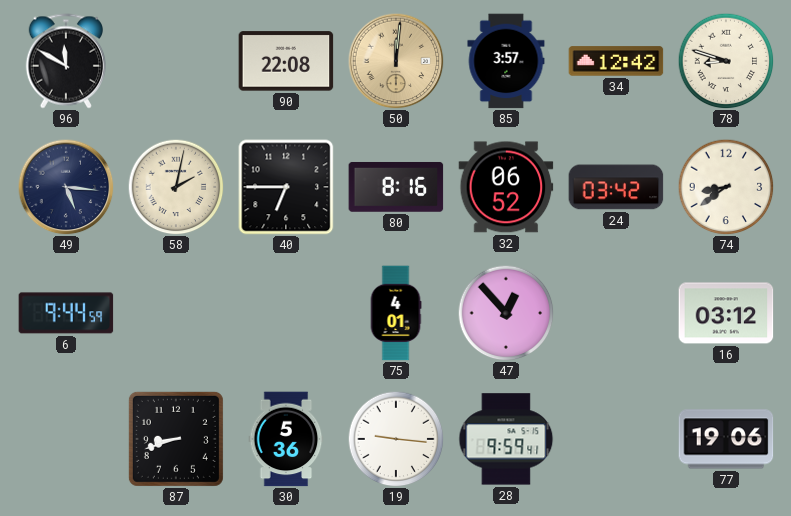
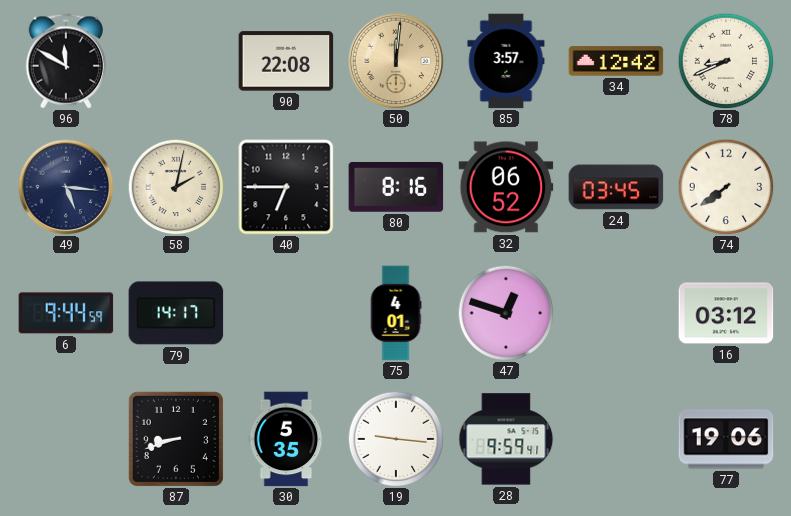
78: 8:48 -> 8:41 (726, 61)
24: 03:42 -> 03:45 (616, 187)
74: 8:39 -> 7:39 (726, 187)
79: none -> 14:17 (176, 313)
47: 12:53 -> 12:48 (506, 313)
30: 5:36 -> 5:35 (286, 439)
